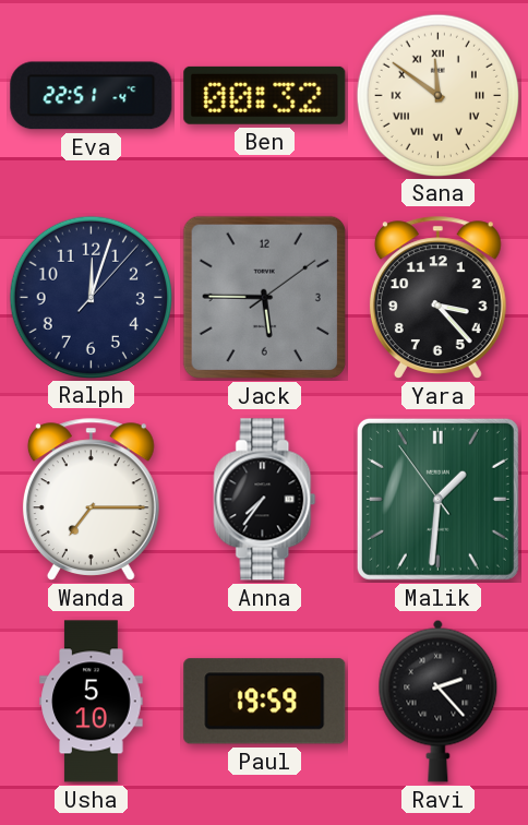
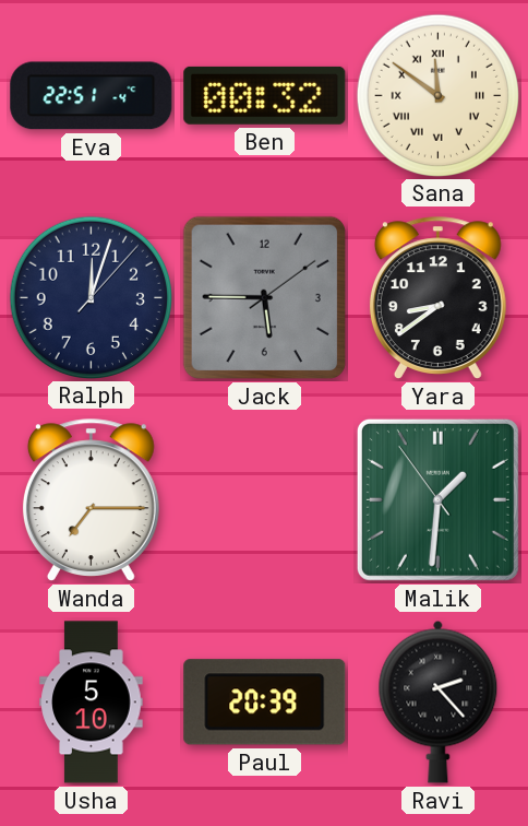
Yara: 3:23 -> 8:39 (437, 297)
Anna: 7:36 -> none (265, 500)
Paul: 19:59 -> 20:39 (265, 703)
